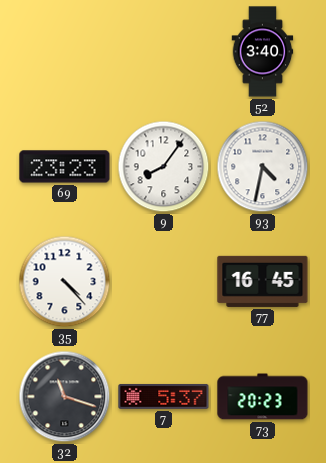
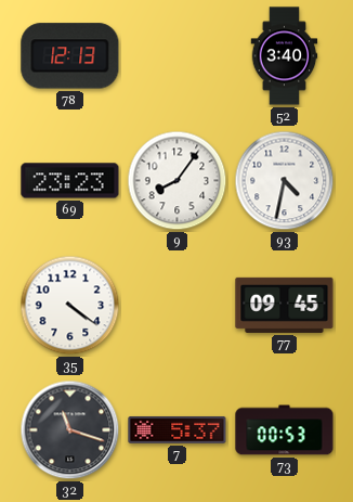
78: none -> 12:13 (70, 56)
35: 4:23 -> 4:21 (70, 306)
77: 16:45 -> 09:45 (285, 305)
73: 20:23 -> 00:53 (285, 430)
